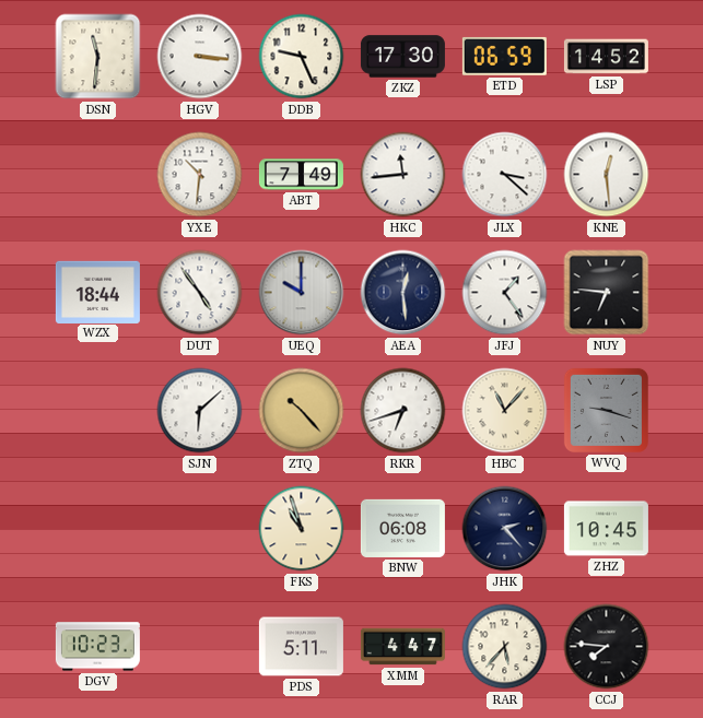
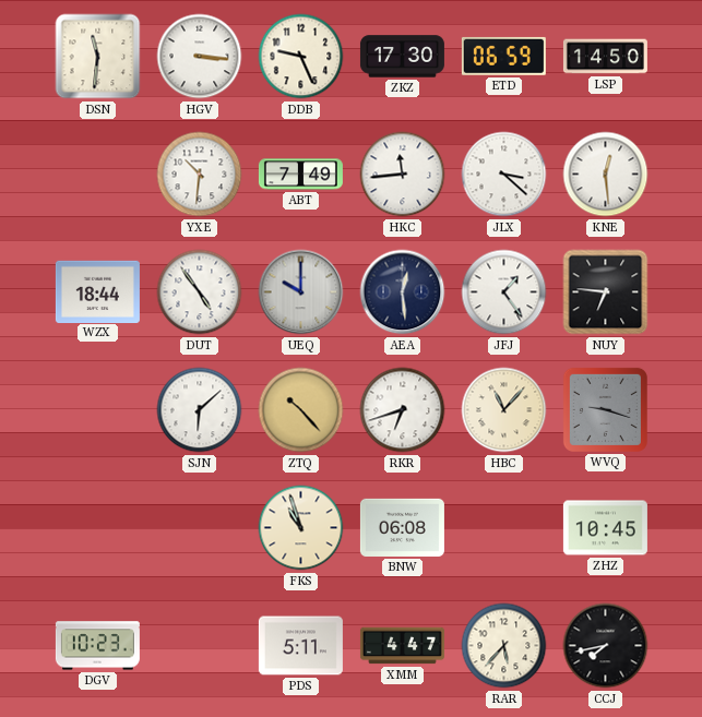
LSP: 14:52 -> 14:50 (605, 57)
JHK: 2:23 -> none (505, 529)
CCJ: 7:46 -> 7:43 (606, 646)
